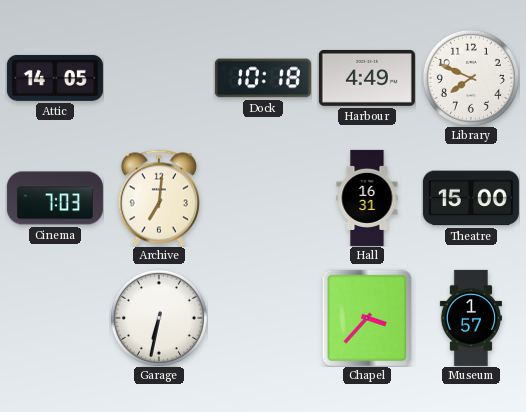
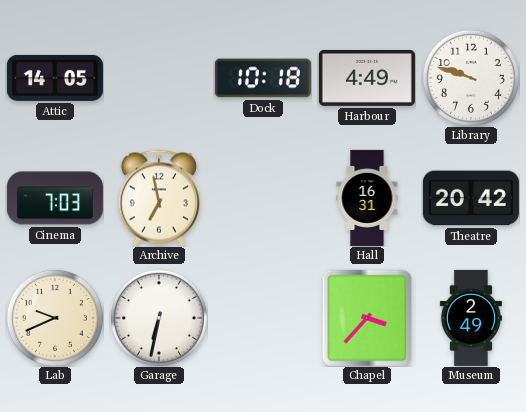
Library: 7:49 -> 9:48 (471, 78)
Archive: 7:01 -> 6:58 (159, 198)
Theatre: 15:00 -> 20:42 (471, 198)
Lab: none -> 9:41 (55, 318)
Museum: 1:57 -> 2:49 (471, 318)
